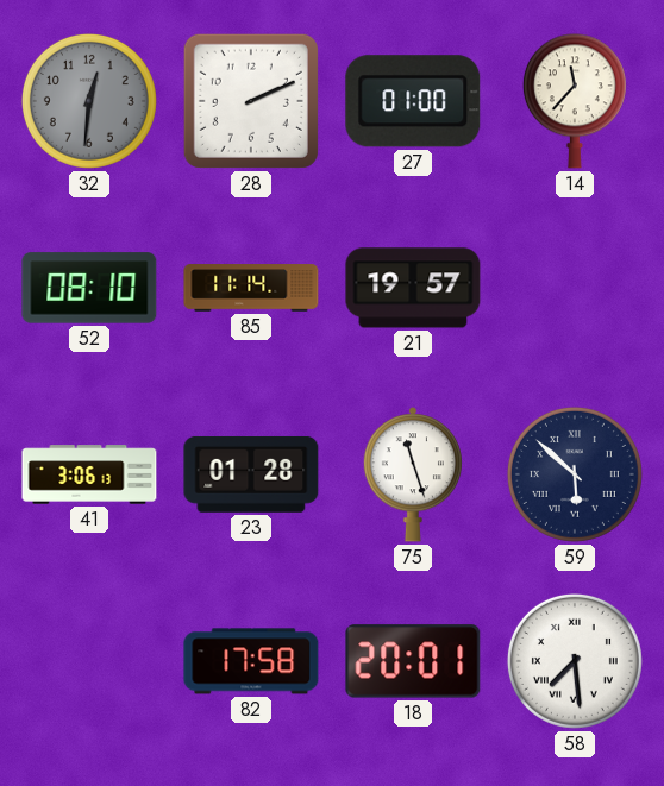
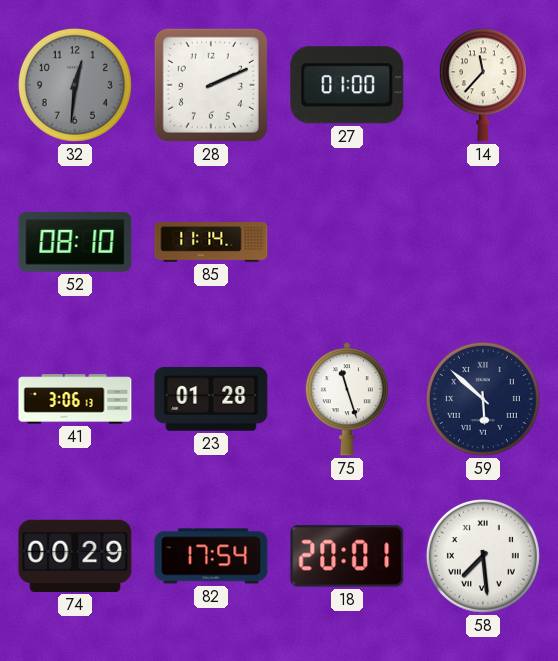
21: 19:57 -> none (413, 288)
74: none -> 00:29 (75, 556)
82: 17:58 -> 17:54 (211, 556)
